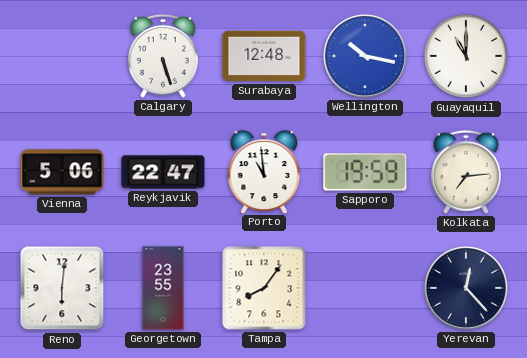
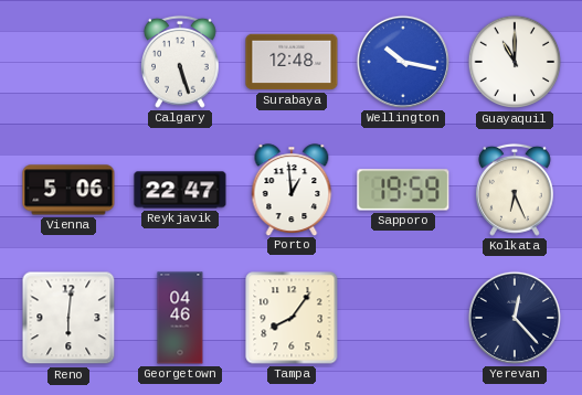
Porto: 10:59 -> 12:59 (292, 190)
Kolkata: 7:14 -> 6:26 (515, 190)
Georgetown: 23:55 -> 04:46 (180, 318)
